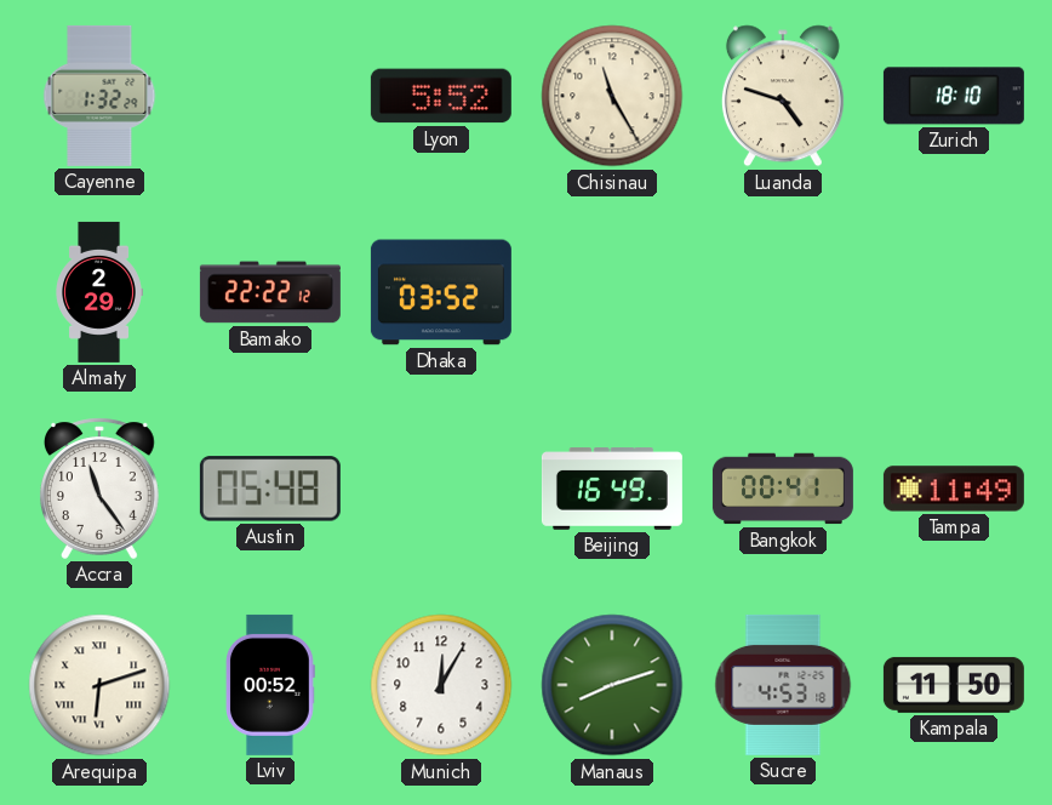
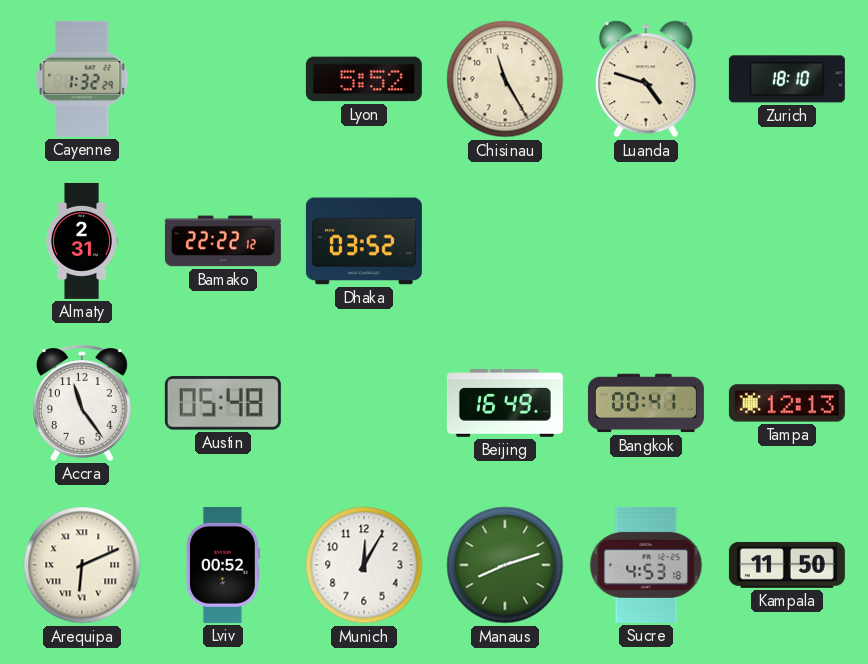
Almaty: 2:29 -> 2:31 (82, 241)
Tampa: 11:49 -> 12:13 (787, 403)
Arequipa: 6:12 -> 6:11 (82, 565)
